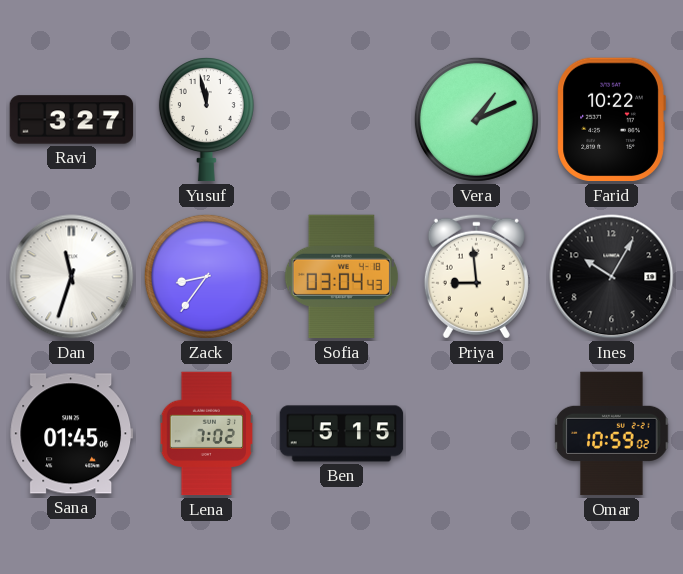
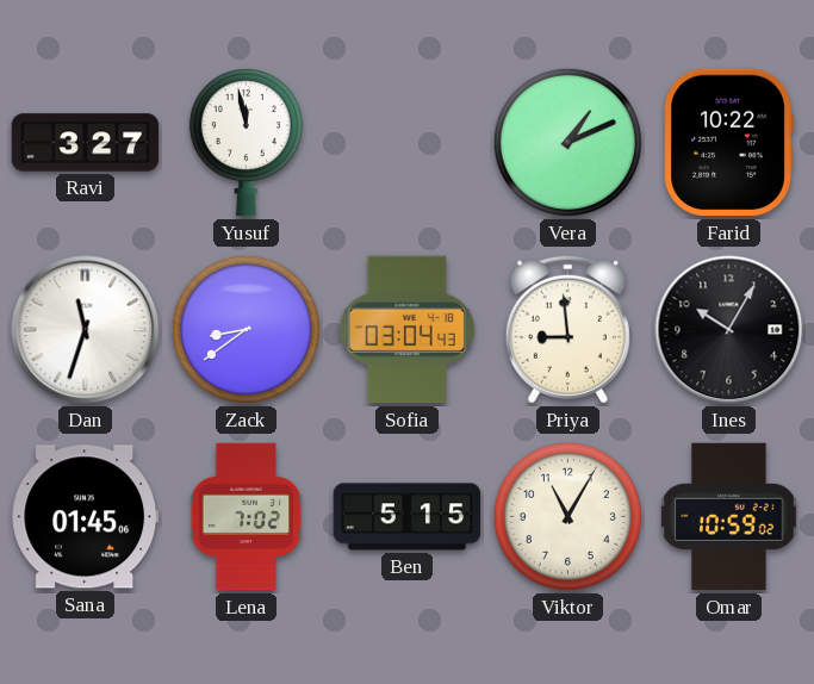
Zack: 8:36 -> 8:39 (246, 329)
Viktor: none -> 11:05 (567, 516)
